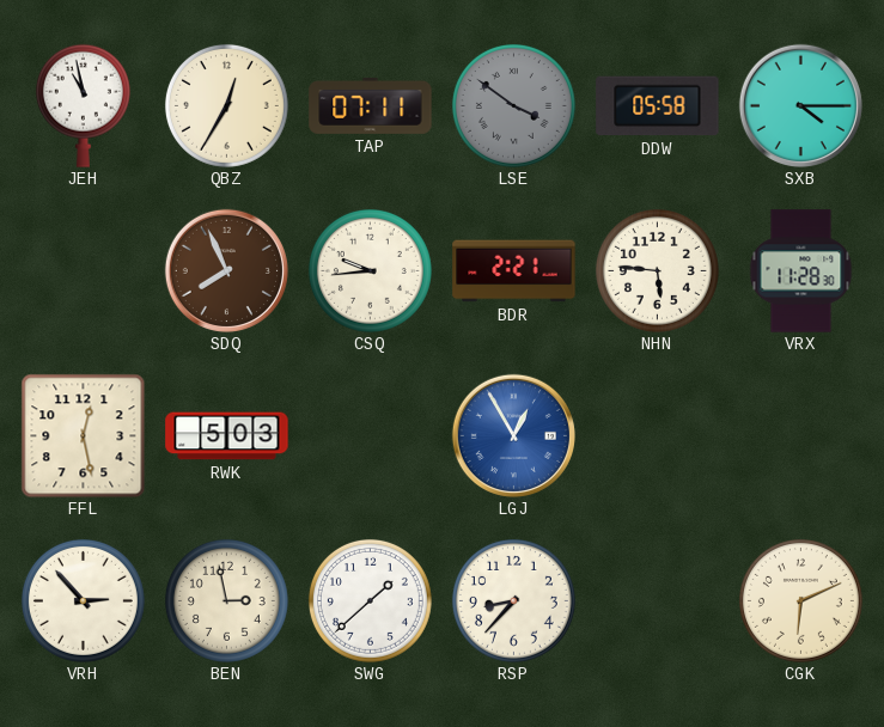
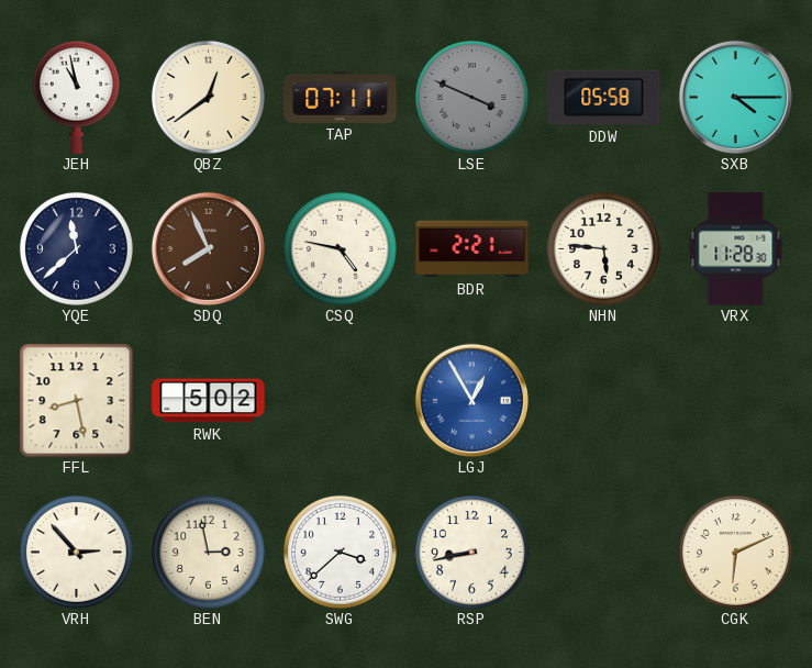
QBZ: 12:35 -> 12:39 (208, 97)
LSE: 3:51 -> 3:49 (471, 97)
YQE: none -> 11:38 (76, 248)
CSQ: 9:44 -> 4:47 (340, 248)
FFL: 12:28 -> 8:28 (76, 400)
RWK: 5:03 -> 5:02 (209, 401)
SWG: 1:38 -> 3:38 (340, 552)
RSP: 8:37 -> 8:43 (471, 552)
